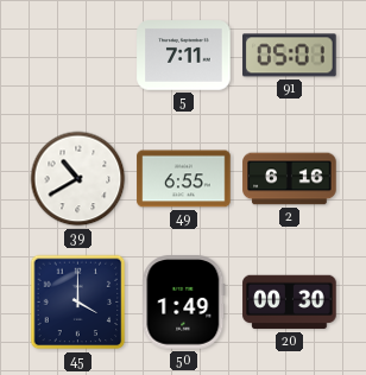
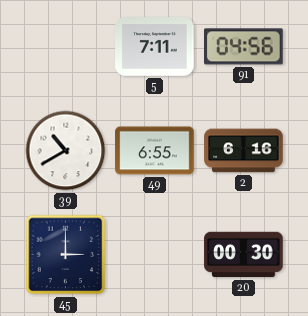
91: 05:01 -> 04:56 (244, 47)
45: 4:00 -> 3:00 (66, 255)
50: 1:49 -> none (184, 303)
